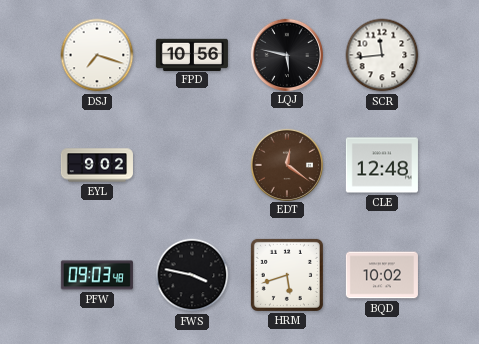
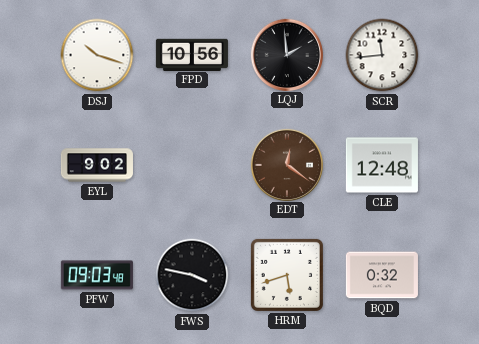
DSJ: 7:18 -> 10:18 (97, 55)
LQJ: 5:47 -> 1:59 (286, 54)
BQD: 10:02 -> 0:32 (382, 275)
